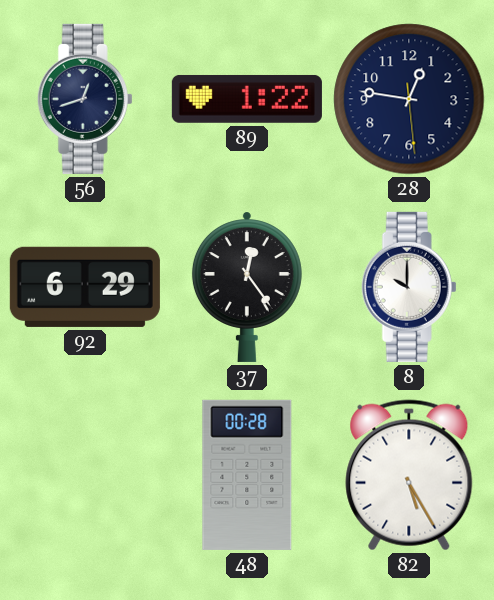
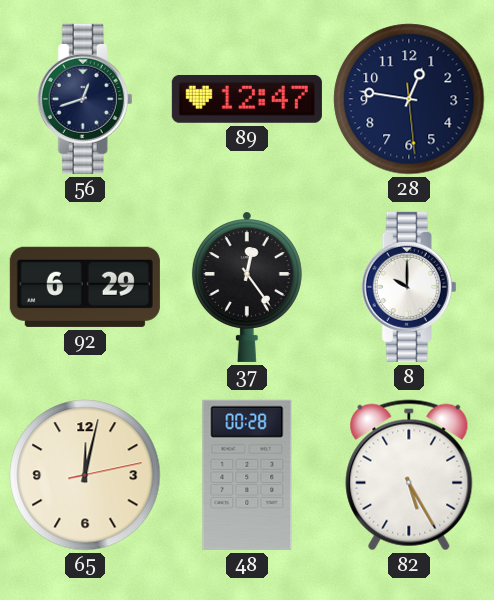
89: 1:22 -> 12:47 (247, 99)
65: none -> 12:02 (85, 475)
